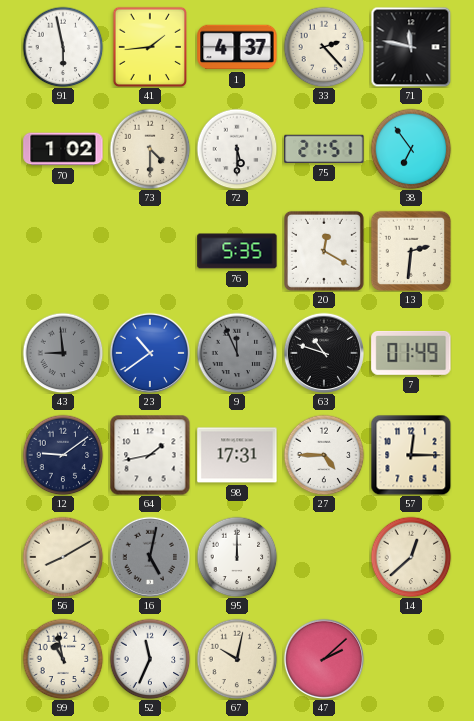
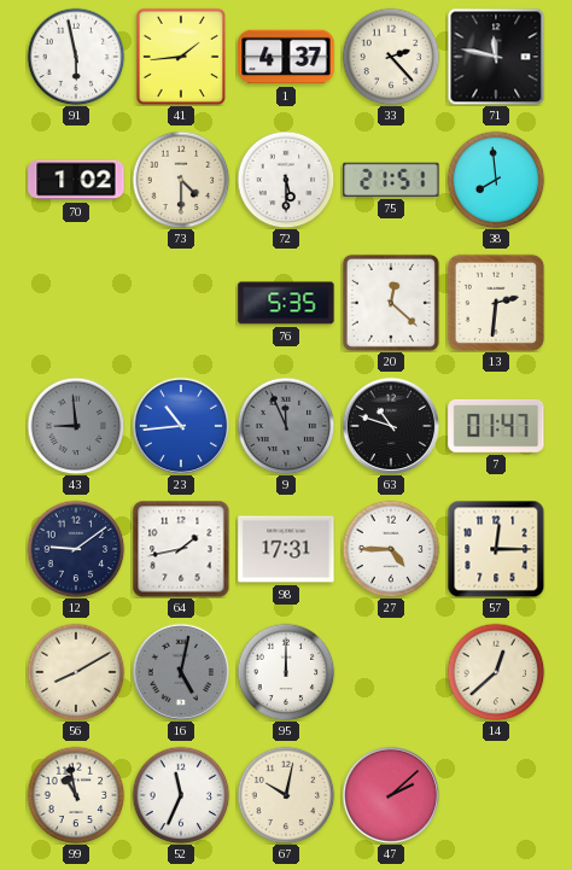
38: 6:54 -> 7:59 (496, 180)
20: 12:20 -> 12:22 (391, 303)
23: 10:39 -> 10:44 (180, 425)
7: 01:49 -> 01:47 (496, 426)
